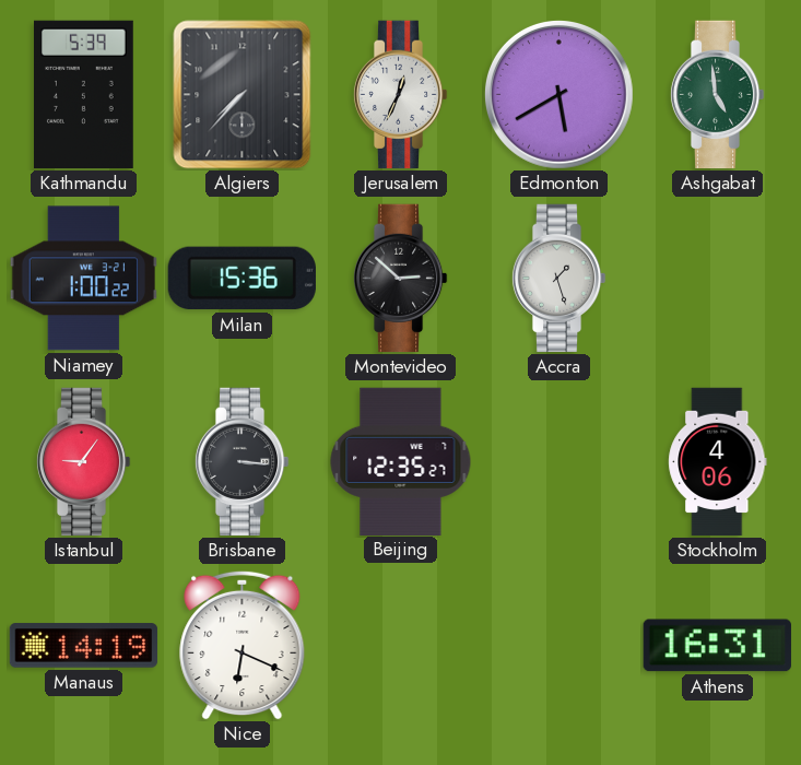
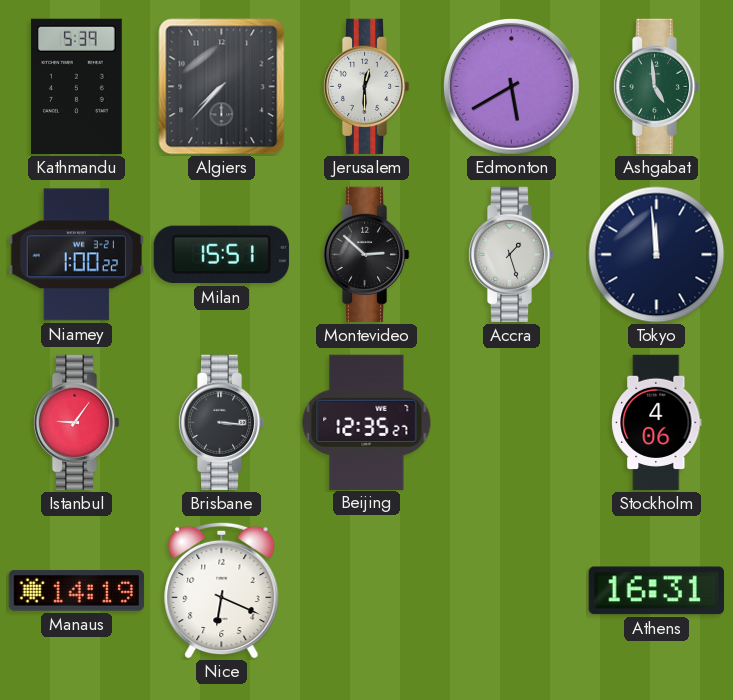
Jerusalem: 12:34 -> 12:30 (366, 87)
Milan: 15:36 -> 15:51 (221, 255)
Tokyo: none -> 11:59 (657, 255)
